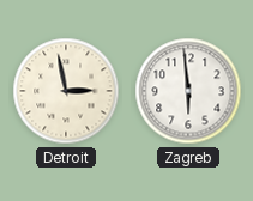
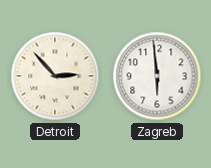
Detroit: 2:58 -> 2:53 (55, 76)
